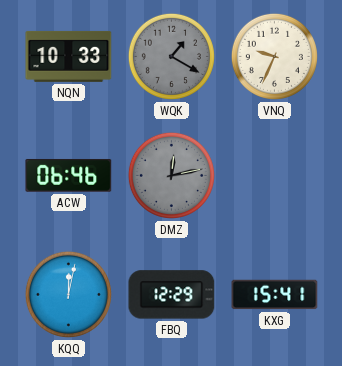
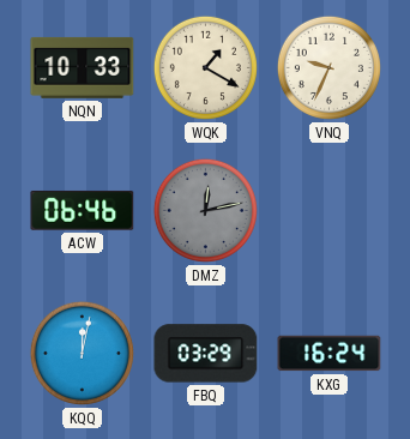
WQK dial: grey -> cream (205, 67)
FBQ: 12:29 -> 03:29 (206, 354)
KXG: 15:41 -> 16:24 (330, 354)
